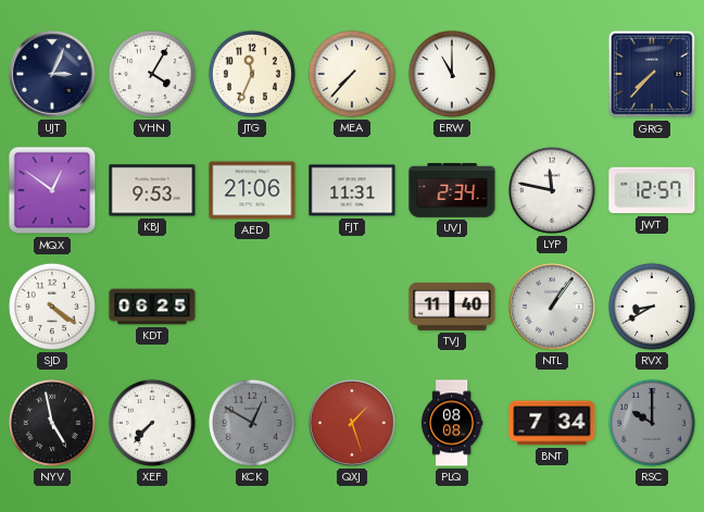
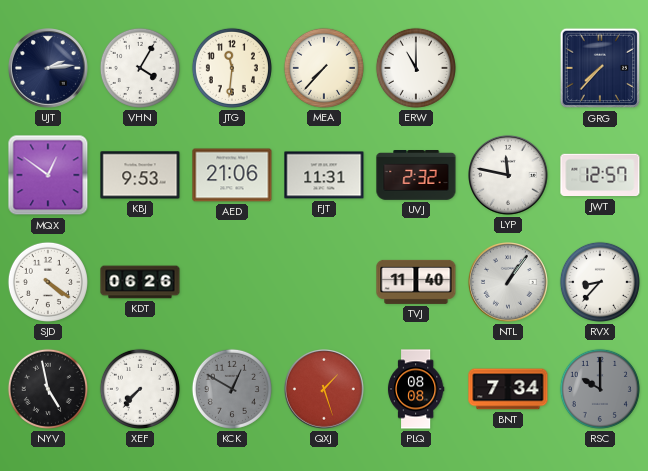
UJT: 3:04 -> 2:14 (49, 69)
JTG: 11:34 -> 11:31 (232, 68)
UVJ: 2:34 -> 2:32 (416, 176)
KDT: 06:25 -> 06:26 (140, 282)
RVX: 8:40 -> 8:37 (600, 282)
